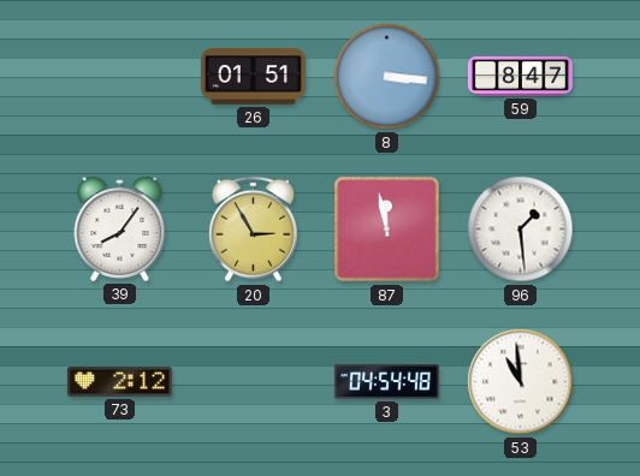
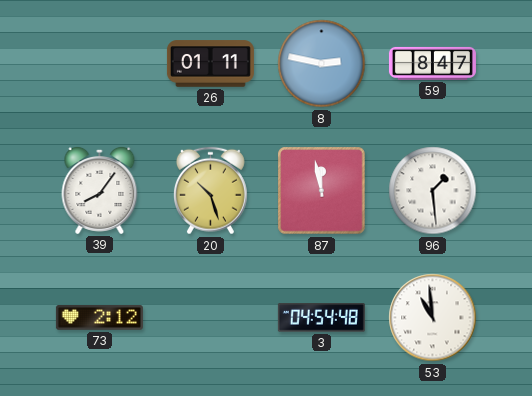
26: 01:51 -> 01:11 (210, 64)
8: 3:16 -> 2:47 (322, 64)
20: 2:55 -> 10:27 (210, 191)
